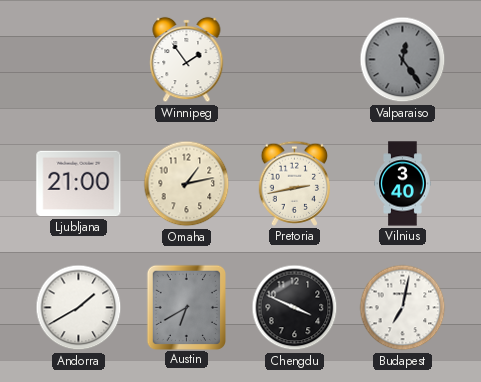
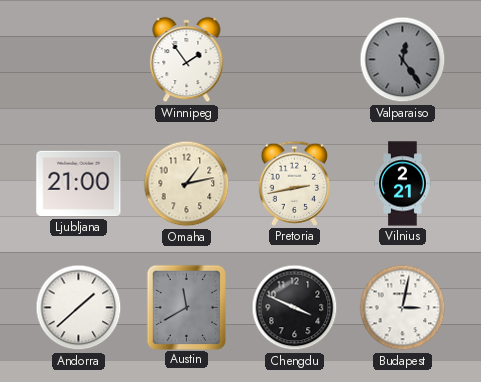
Vilnius: 3:40 -> 2:21 (403, 184)
Andorra: 1:40 -> 1:38 (79, 308)
Austin: 6:40 -> 11:40 (186, 307)
Budapest: 7:02 -> 3:02 (403, 308)
